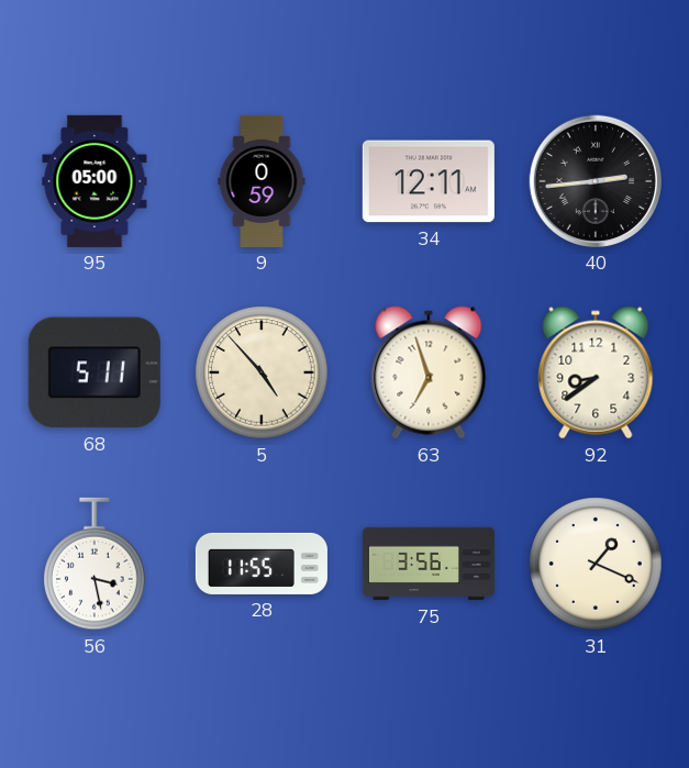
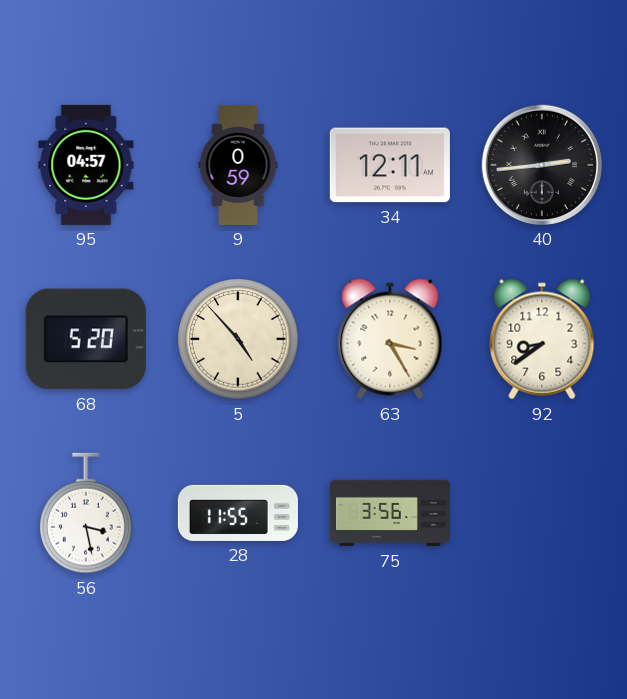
95: 05:00 -> 04:57 (86, 165)
68: 5:11 -> 5:20 (86, 339)
63: 6:57 -> 3:25 (390, 339)
31: 1:19 -> none (596, 564)
